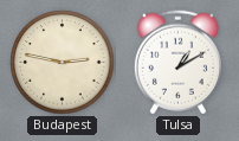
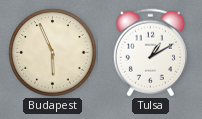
Budapest: 2:47 -> 5:56 (53, 53)
